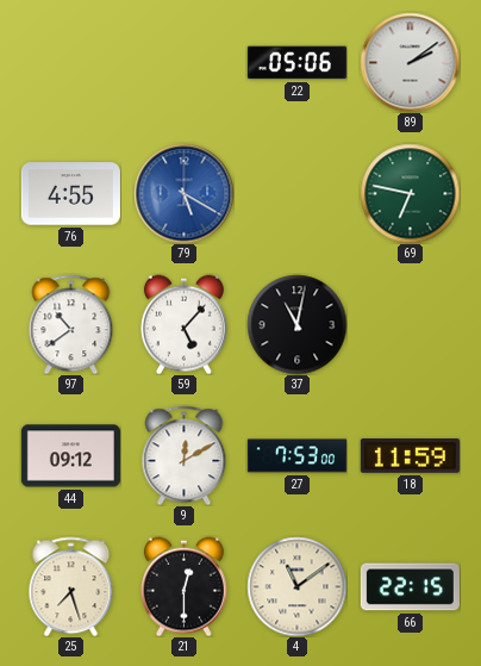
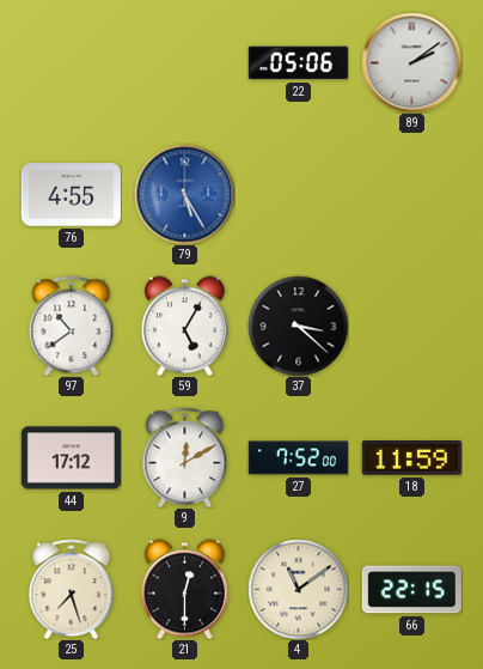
79: 5:20 -> 5:25 (184, 194)
69: 6:47 -> none (410, 193)
59: 5:07 -> 5:05 (184, 326)
37: 11:02 -> 3:22 (298, 326)
44: 09:12 -> 17:12 (71, 458)
27: 7:53 -> 7:52 (298, 458)
